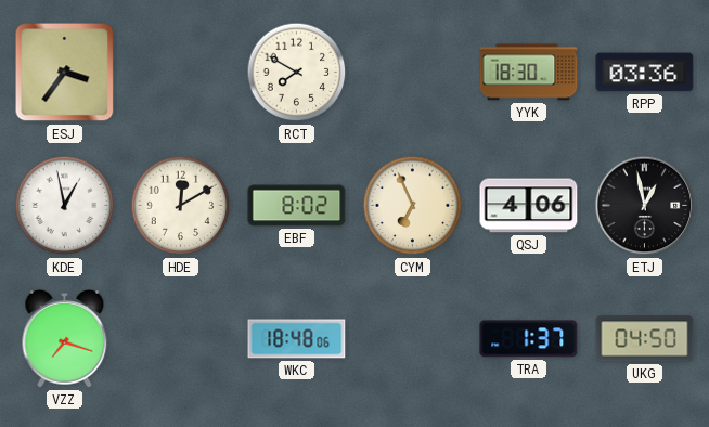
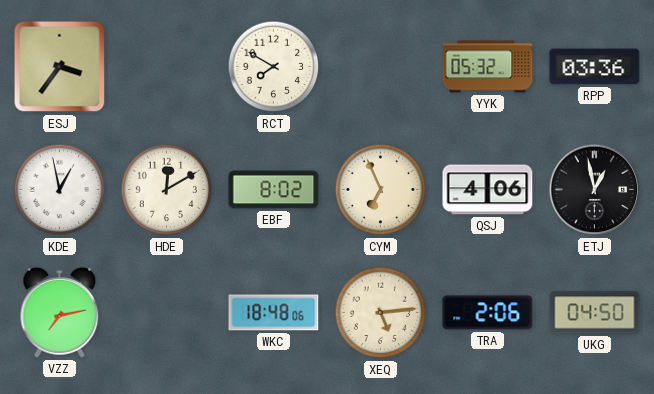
YYK: 18:30 -> 05:32 (488, 67)
VZZ: 7:18 -> 7:13 (60, 312)
XEQ: none -> 5:14 (381, 313)
TRA: 1:37 -> 2:06 (488, 313)
